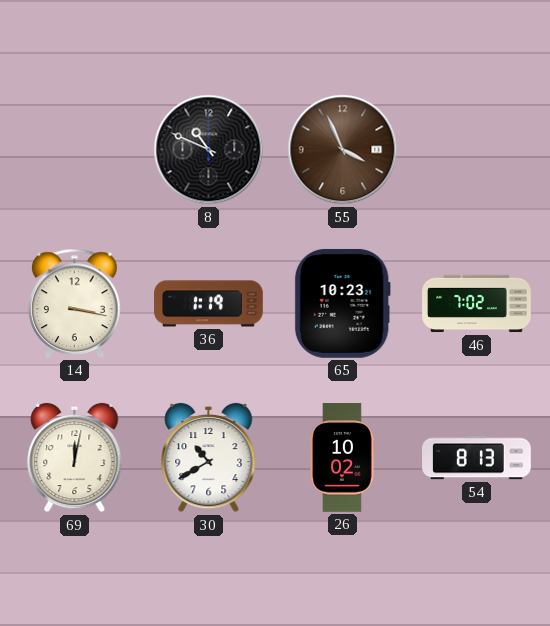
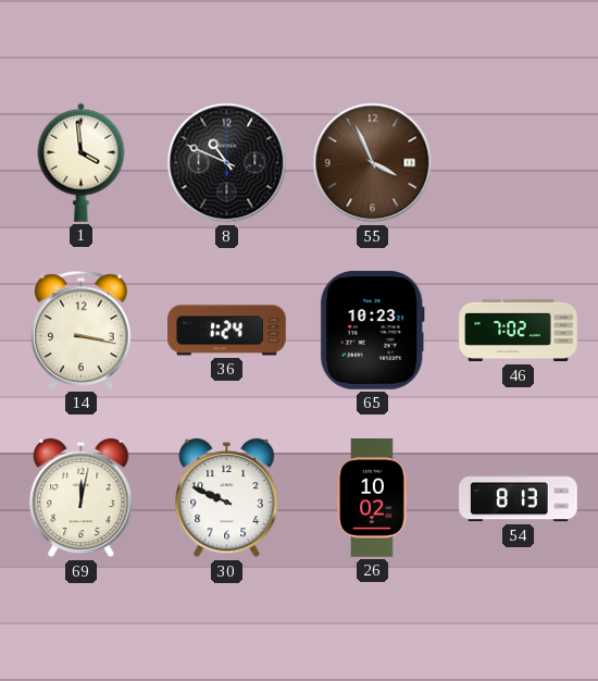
1: none -> 3:59 (82, 162)
36: 1:19 -> 1:24 (227, 331)
30: 10:40 -> 9:49 (227, 498)
